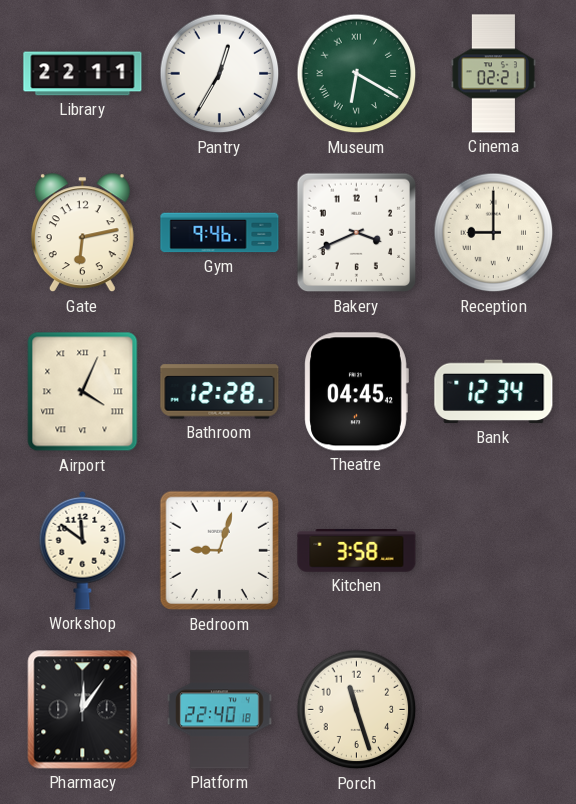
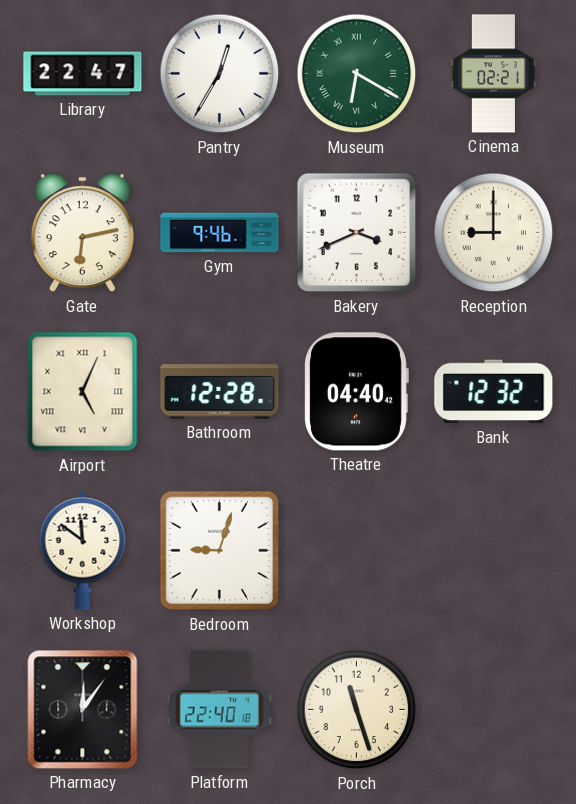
Library: 22:11 -> 22:47 (83, 74)
Airport: 4:04 -> 5:04 (83, 392)
Theatre: 04:45 -> 04:40 (356, 392)
Bank: 12:34 -> 12:32 (494, 392)
Kitchen: 3:58 -> none (357, 551)
